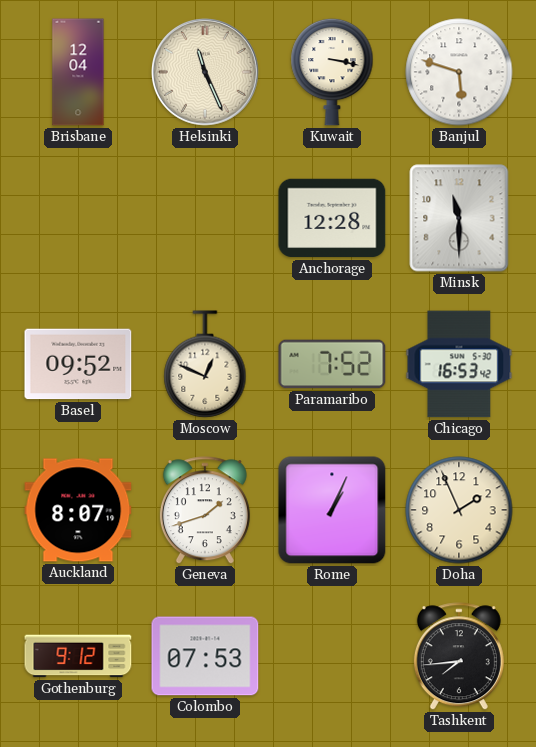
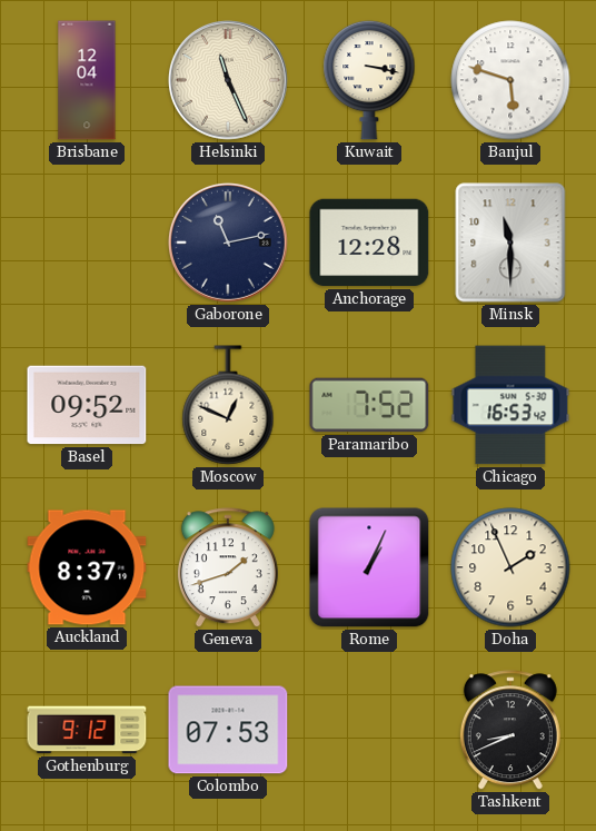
Gaborone: none -> 11:13 (228, 243)
Auckland: 8:07 -> 8:37 (87, 567)
Tashkent: 7:44 -> 8:41 (510, 731)
